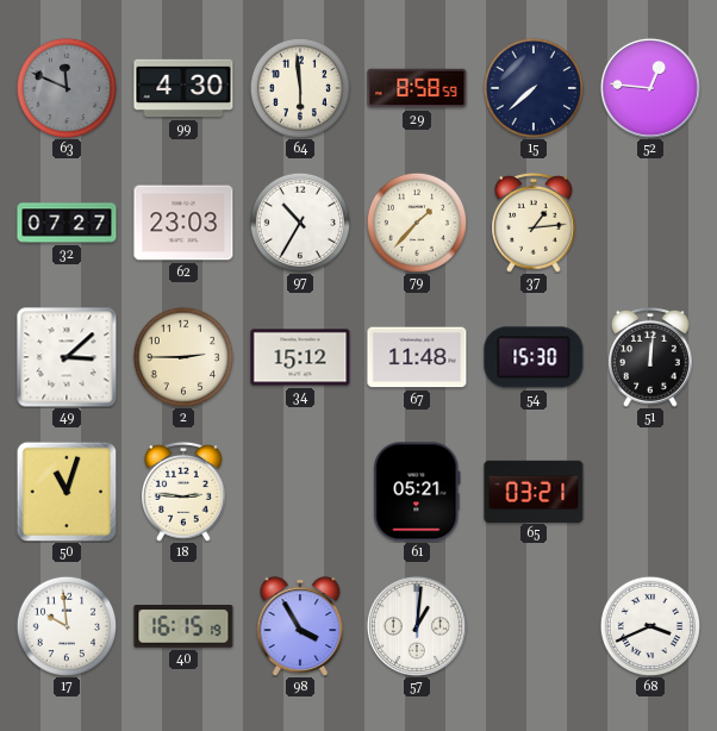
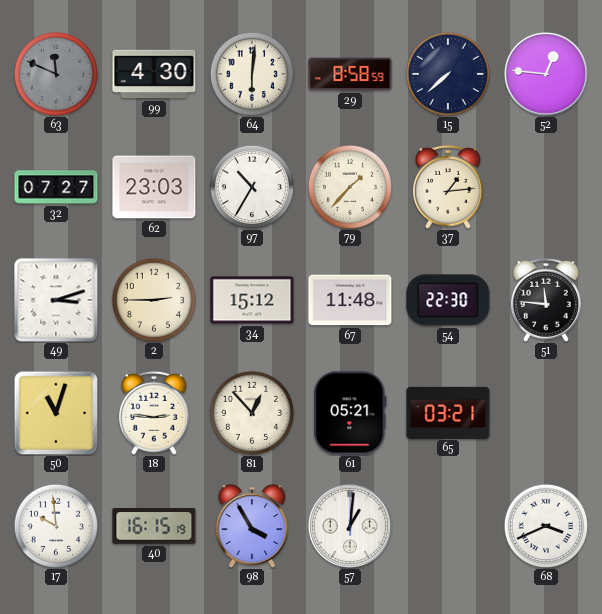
64: 5:59 -> 6:01 (251, 73)
49: 3:08 -> 3:12 (56, 300)
54: 15:30 -> 22:30 (448, 300)
51: 12:01 -> 11:46 (547, 300)
81: none -> 12:53 (251, 412)
